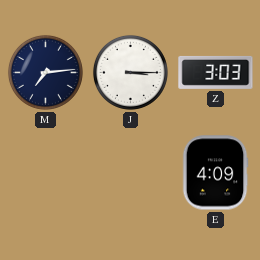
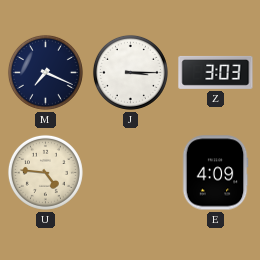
M: 7:14 -> 7:19 (45, 72)
U: none -> 4:46 (45, 172)
